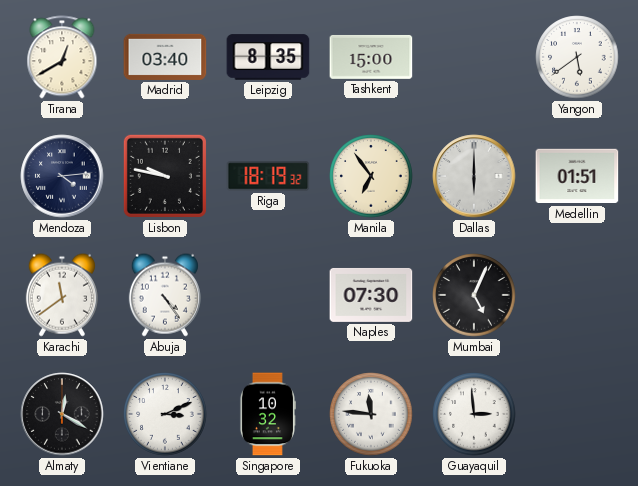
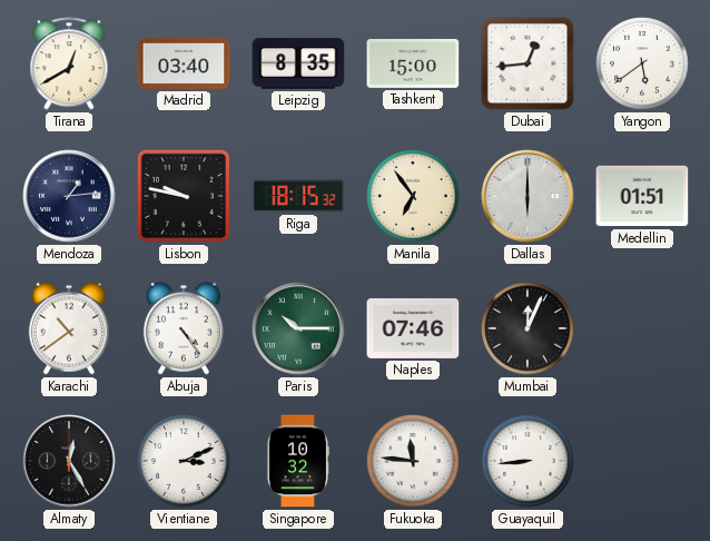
Dubai: none -> 12:44 (527, 63)
Mendoza: 4:14 -> 1:14 (69, 196)
Riga: 18:19 -> 18:15 (298, 196)
Karachi: 11:39 -> 10:39 (69, 328)
Paris: none -> 10:15 (298, 328)
Naples: 07:30 -> 07:46 (413, 328)
Mumbai: 5:04 -> 12:04 (527, 328)
Almaty: 12:20 -> 12:25 (69, 461)
Guayaquil: 2:59 -> 8:44 (527, 461)
